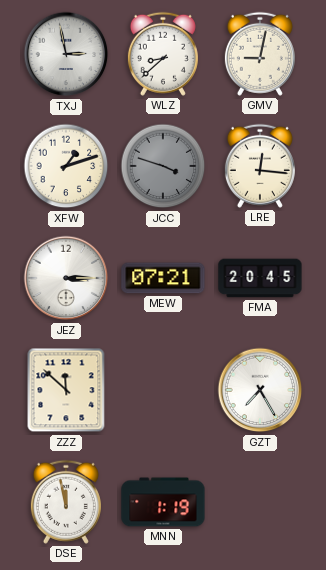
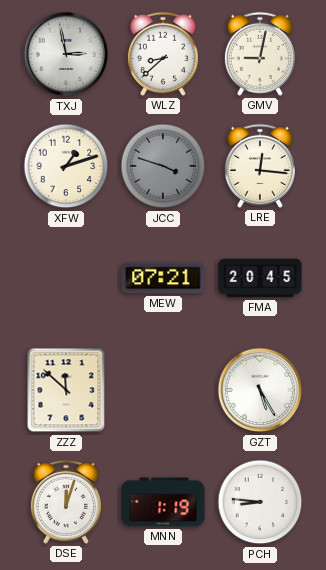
JEZ: 3:15 -> none (66, 278)
GZT: 7:25 -> 5:25 (260, 390)
DSE: 11:58 -> 12:03 (66, 502)
PCH: none -> 8:46 (260, 502)
